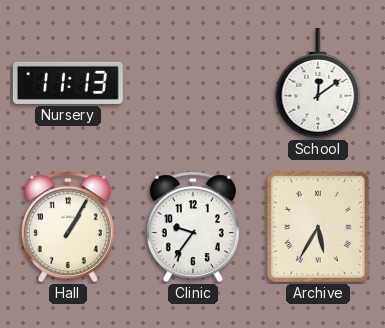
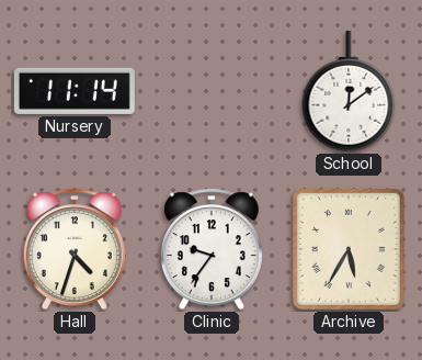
Nursery: 11:13 -> 11:14 (75, 91)
Hall: 1:05 -> 4:33 (75, 249)
